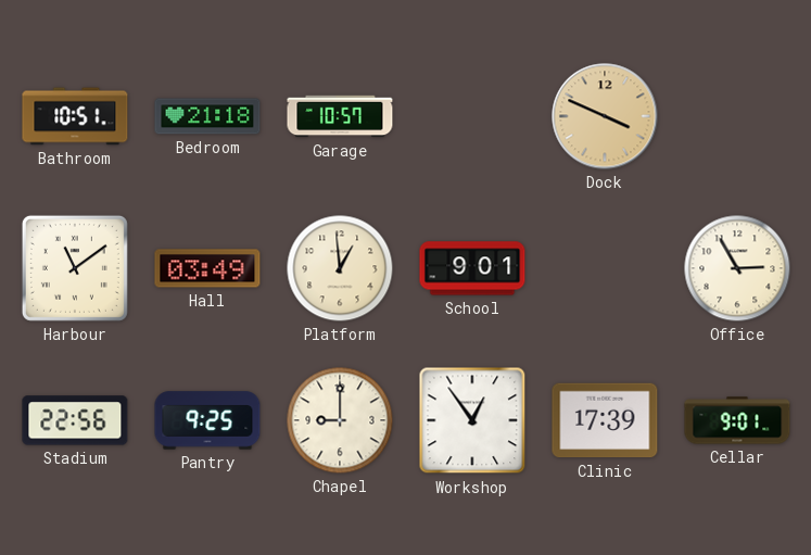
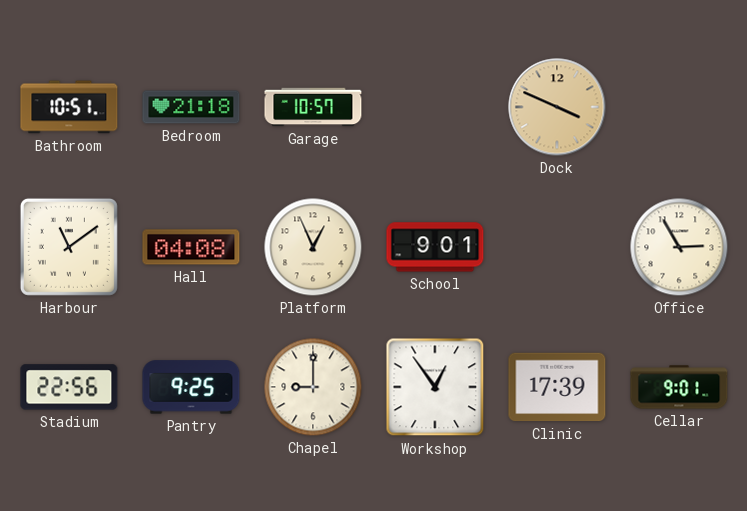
Hall: 03:49 -> 04:08 (191, 247)
Platform: 12:59 -> 12:56 (313, 247)
